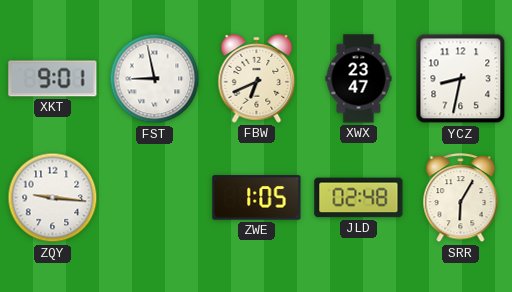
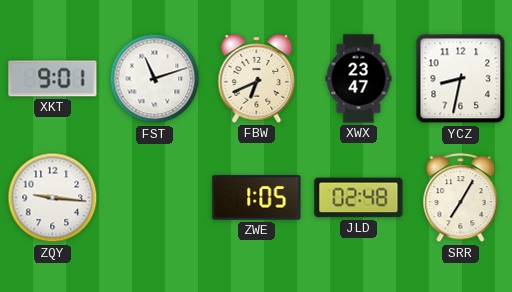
FST: 8:58 -> 11:12 (155, 79)
SRR: 6:05 -> 7:05 (461, 198)
